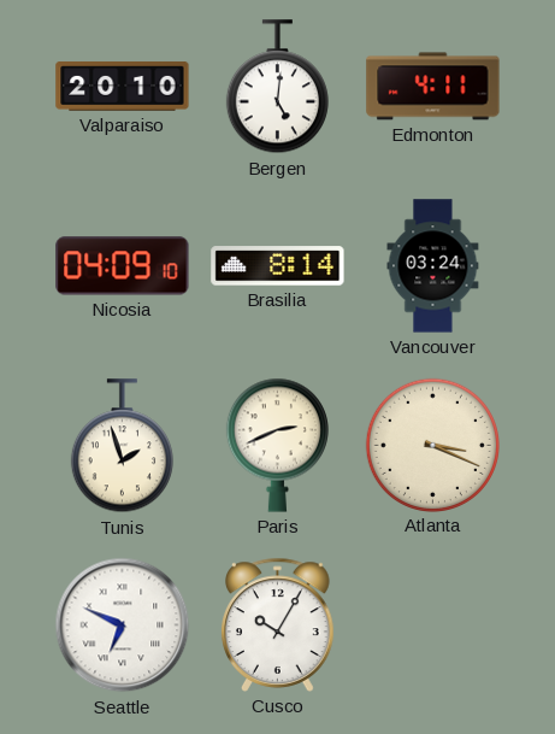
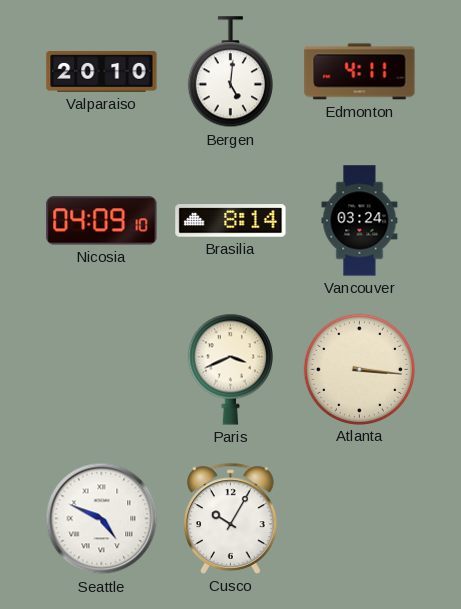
Tunis: 1:57 -> none (122, 446)
Paris: 2:41 -> 3:41 (230, 369)
Atlanta: 3:19 -> 3:16 (359, 369)
Seattle: 6:49 -> 4:49 (102, 519)
